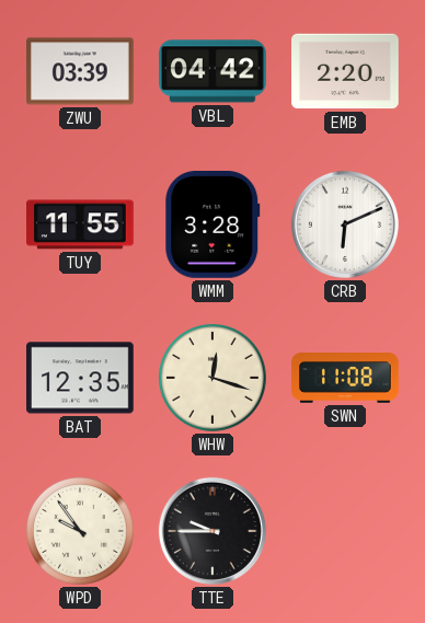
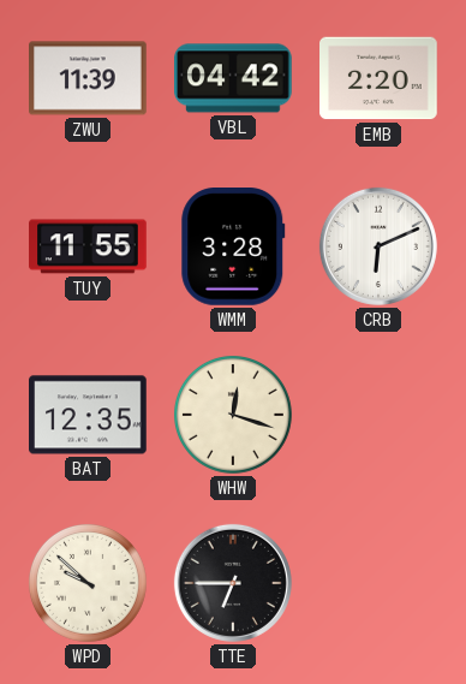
ZWU: 03:39 -> 11:39 (89, 78)
SWN: 11:08 -> none (345, 379)
WPD: 9:54 -> 9:52 (88, 583)
TTE: 9:45 -> 6:45 (233, 583)
